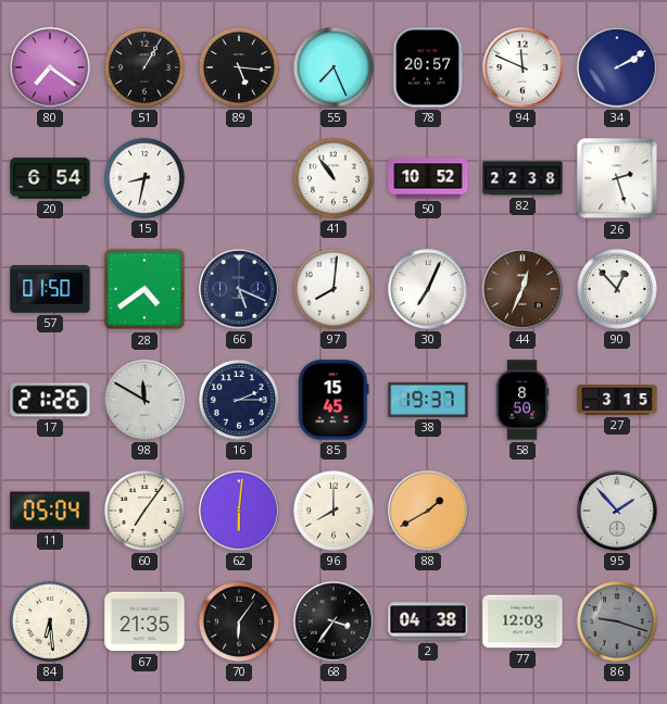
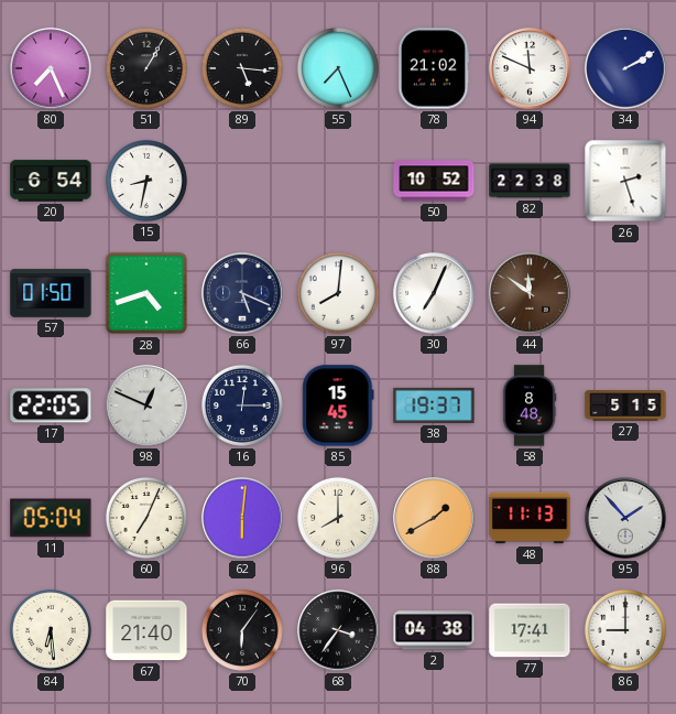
80: 7:21 -> 7:26 (51, 68)
78: 20:57 -> 21:02 (434, 68)
41: 10:54 -> none (333, 178)
28: 4:39 -> 4:42 (146, 293)
44: 12:34 -> 11:51 (530, 293)
90: 12:53 -> none (617, 289)
17: 21:26 -> 22:05 (51, 405)
98: 11:50 -> 12:49 (146, 405)
16: 2:15 -> 12:15 (242, 405)
58: 8:50 -> 8:48 (530, 405)
27: 3:15 -> 5:15 (625, 405)
60: 7:06 -> 7:04 (146, 518)
48: none -> 11:13 (530, 518)
67: 21:35 -> 21:40 (146, 630)
77: 12:03 -> 17:41 (530, 630)
86: 9:18 -> 9:00 (625, 630)
86 dial: grey -> white (625, 630)
